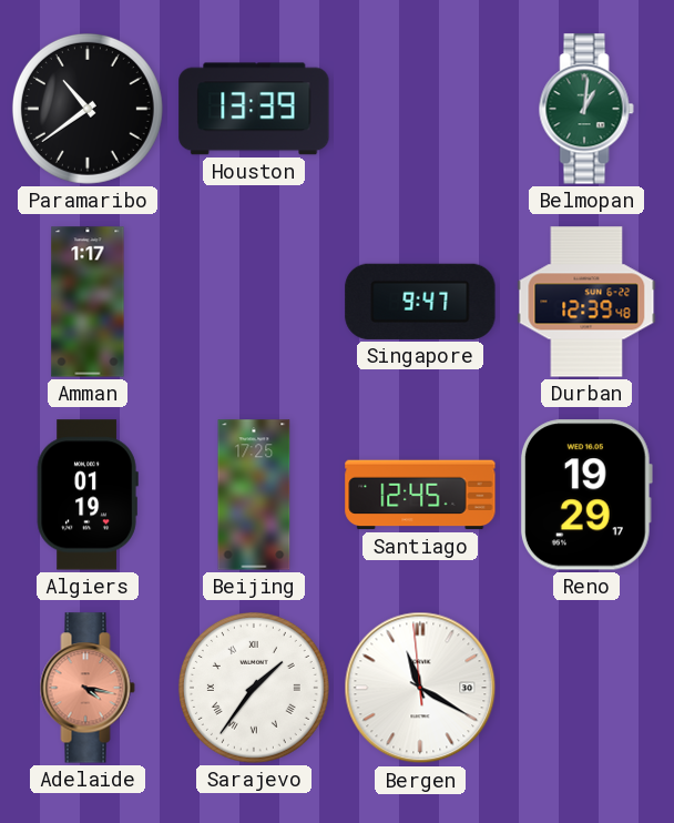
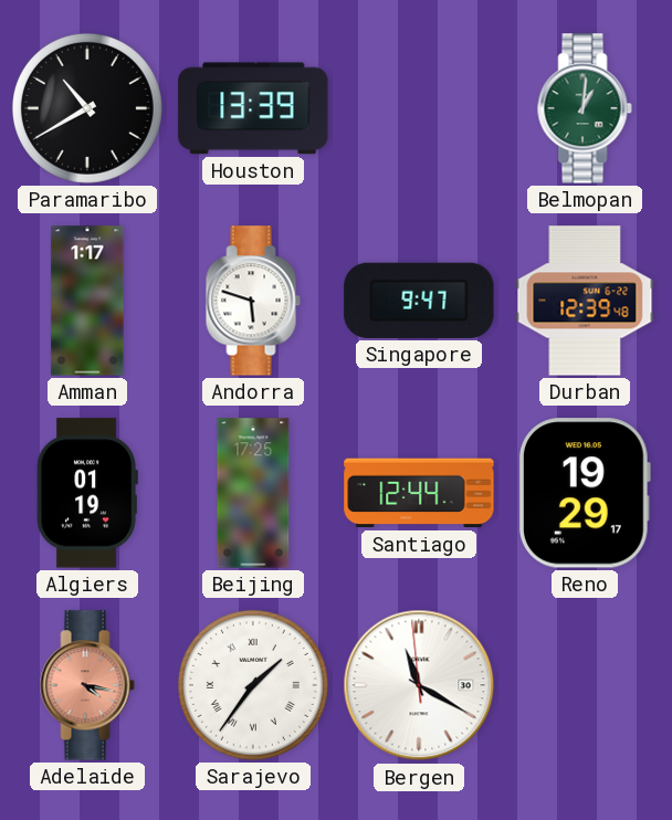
Paramaribo: 10:39 -> 10:40 (87, 108)
Andorra: none -> 5:48 (253, 301)
Santiago: 12:45 -> 12:44 (419, 493)
